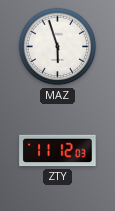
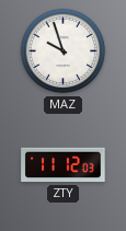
MAZ: 5:57 -> 9:57 (64, 51)
